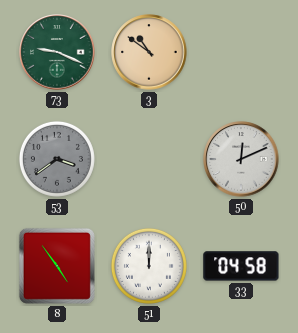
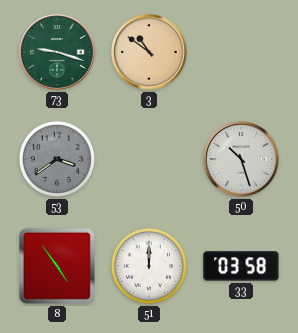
73: 9:19 -> 9:18 (57, 52)
50: 12:11 -> 10:27 (241, 159)
33: 04:58 -> 03:58 (241, 266)
